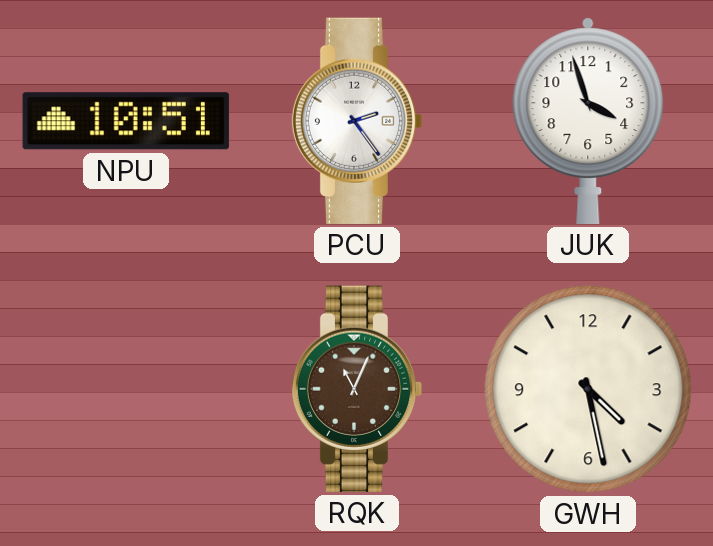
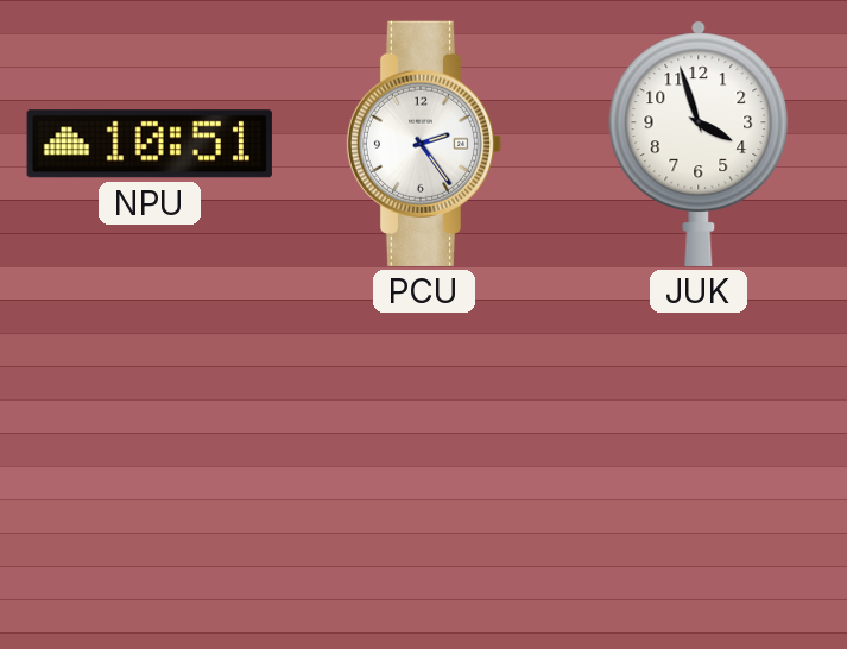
RQK: 11:04 -> none (357, 389)
GWH: 4:28 -> none (588, 389)
